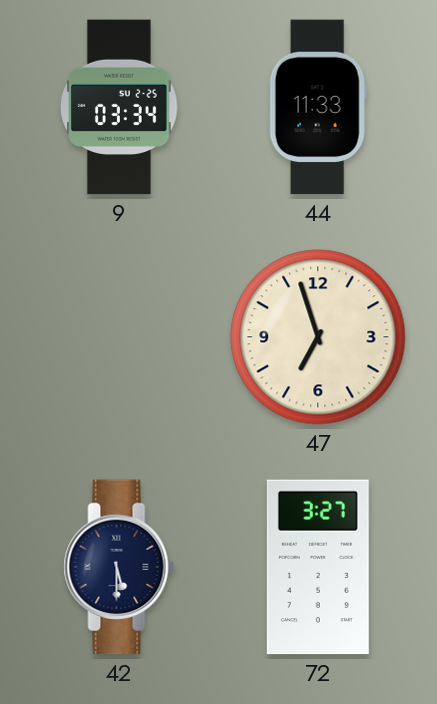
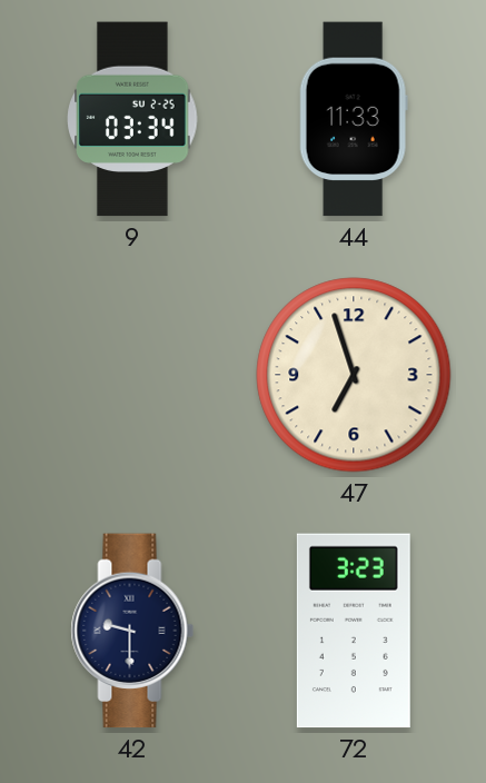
42: 5:30 -> 9:30 (132, 631)
72: 3:27 -> 3:23 (354, 631)
